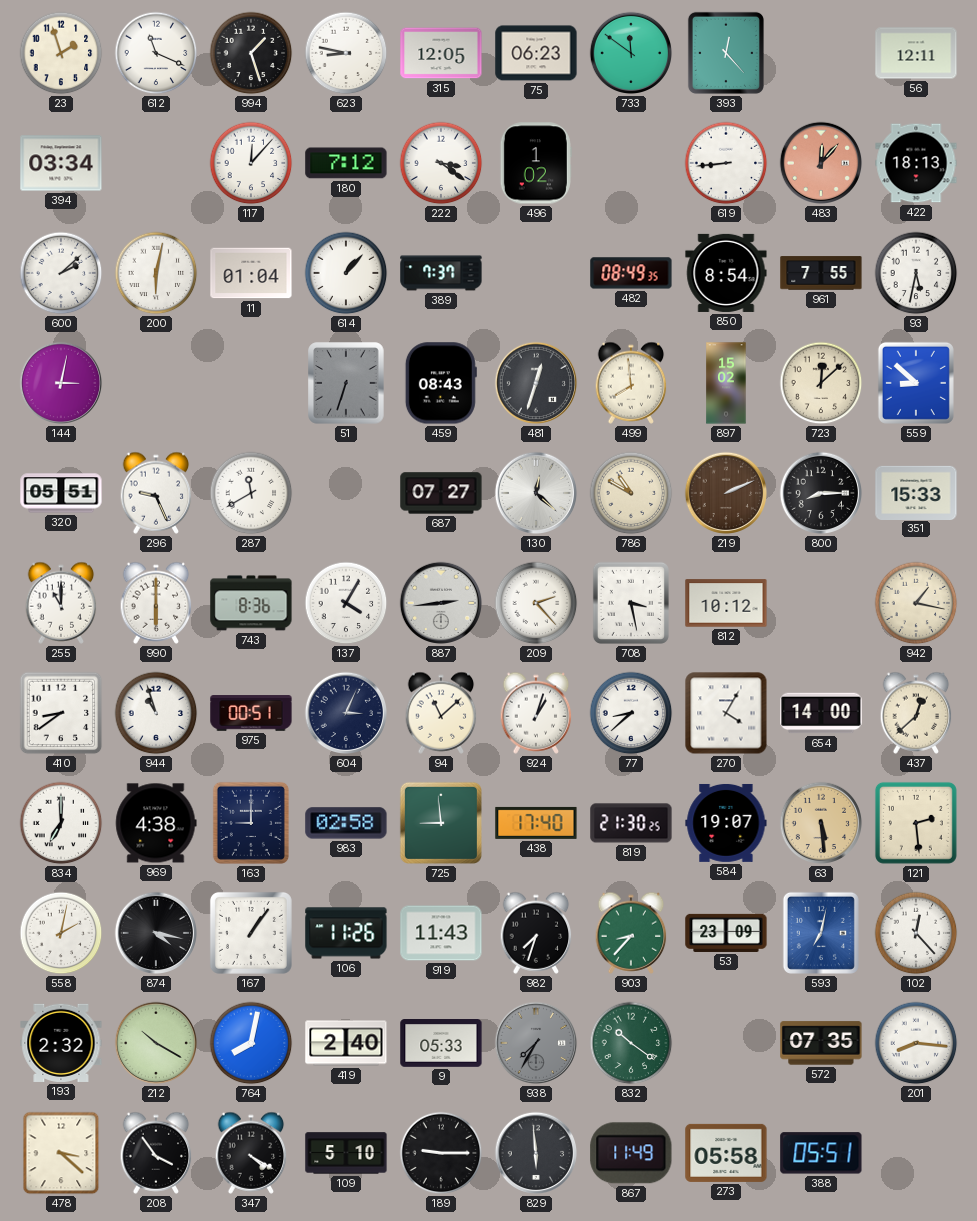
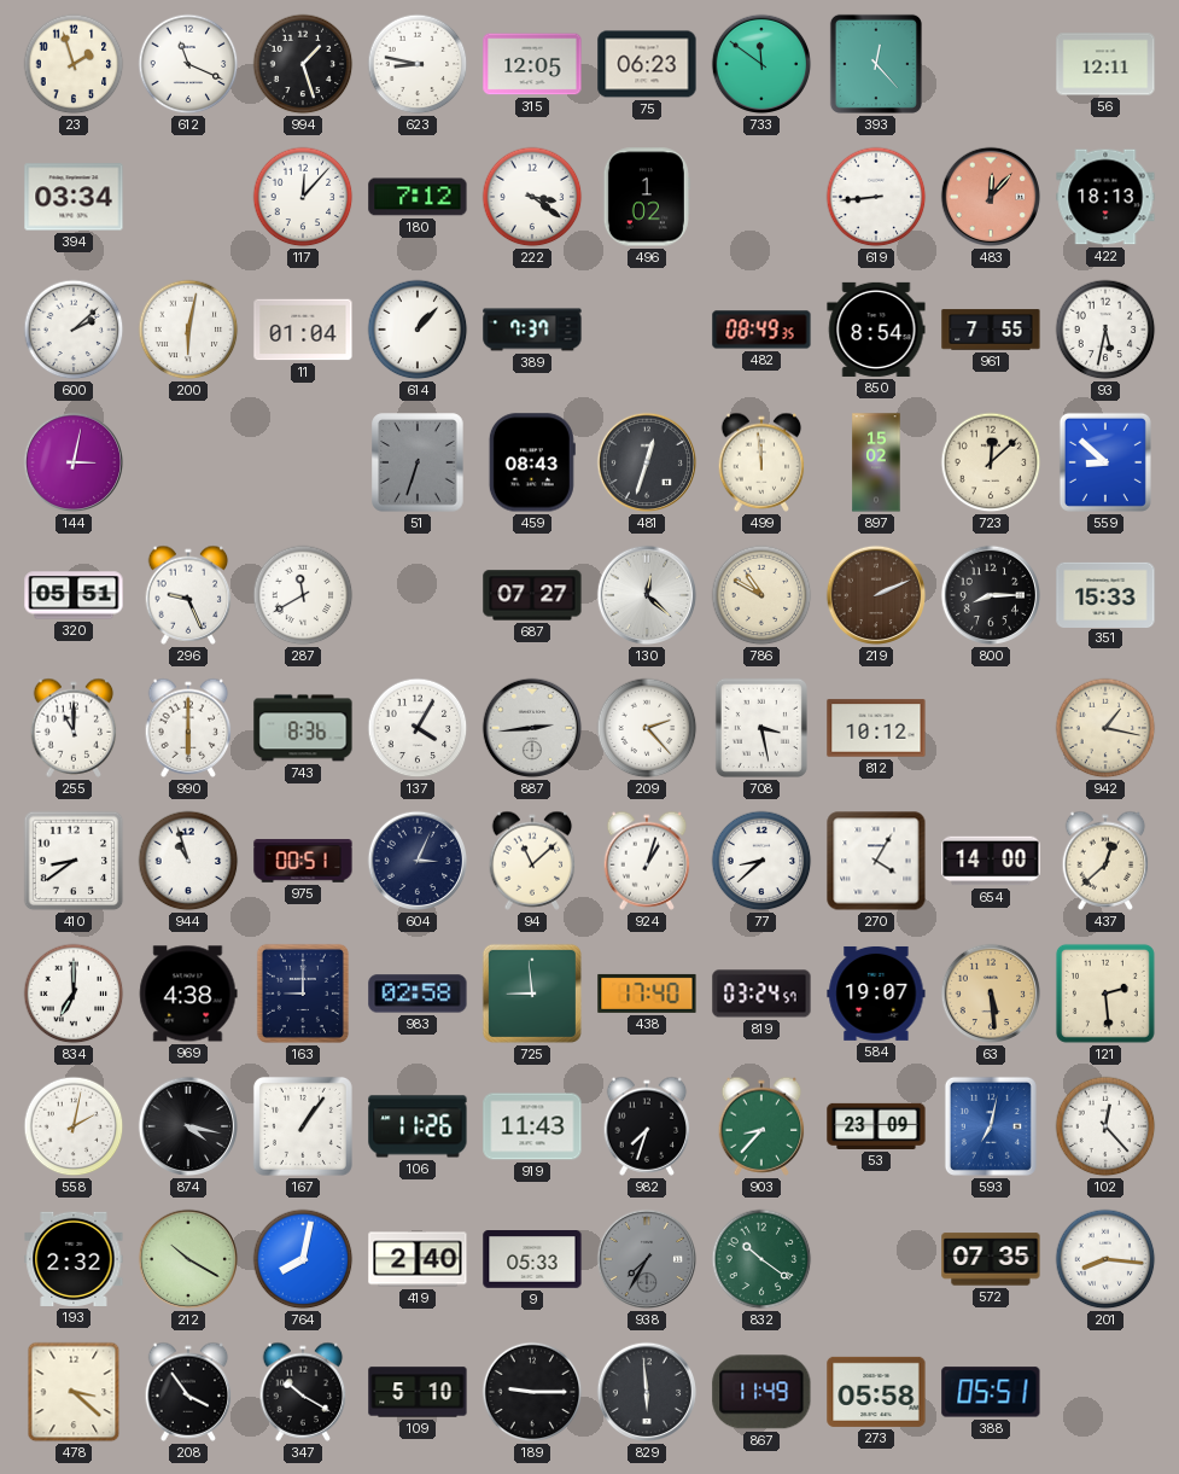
499: 7:59 -> 11:59 (761, 462)
819: 21:30 -> 03:24 (761, 994)
347: 4:20 -> 10:20 (303, 1392)
